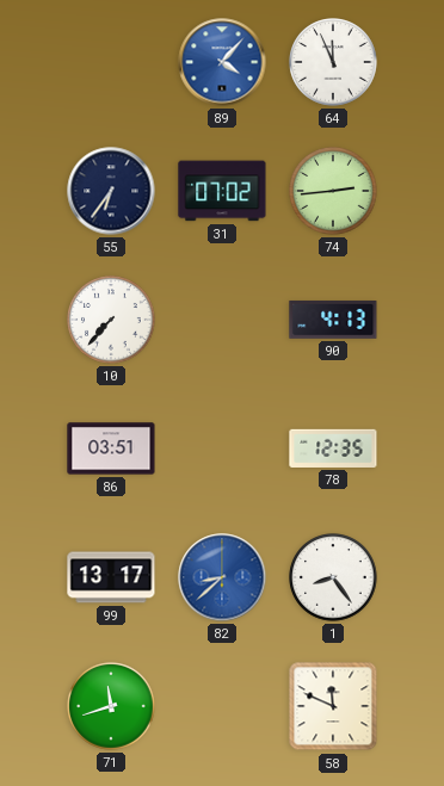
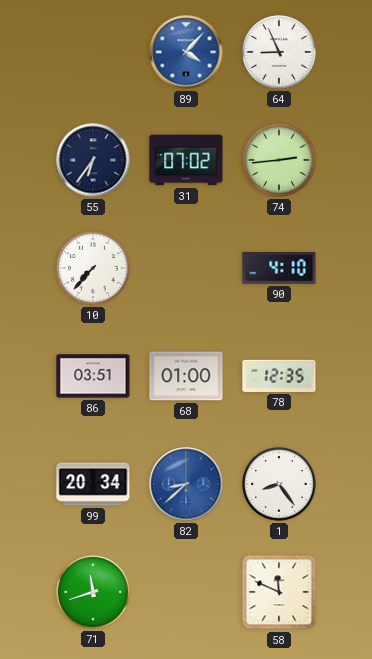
64: 11:56 -> 8:56 (279, 52)
90: 4:13 -> 4:10 (279, 268)
68: none -> 01:00 (186, 376)
99: 13:17 -> 20:34 (93, 484)
